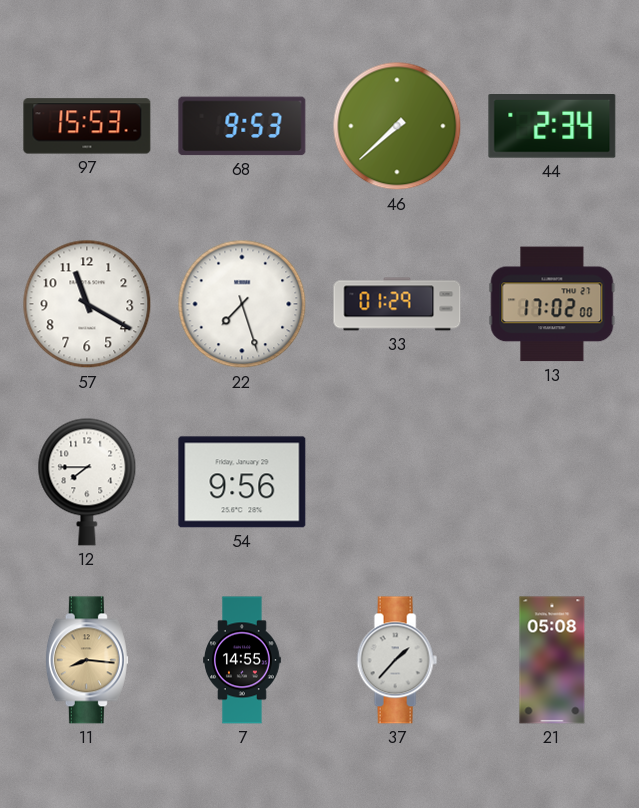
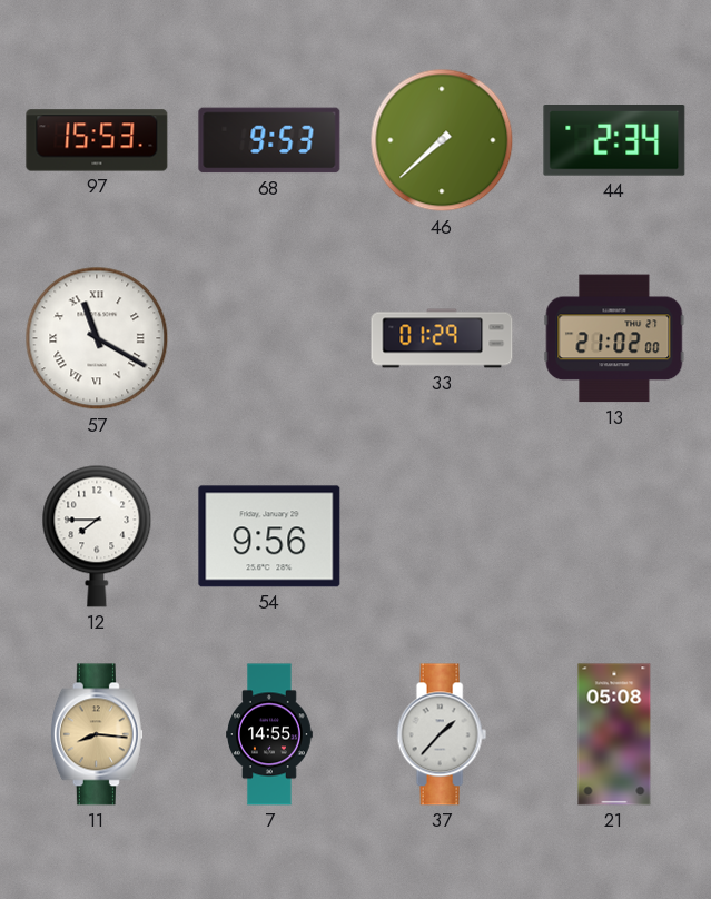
57 numerals: Arabic -> Roman (97, 338)
22: 7:27 -> none (242, 304)
13: 17:02 -> 21:02 (614, 338)
